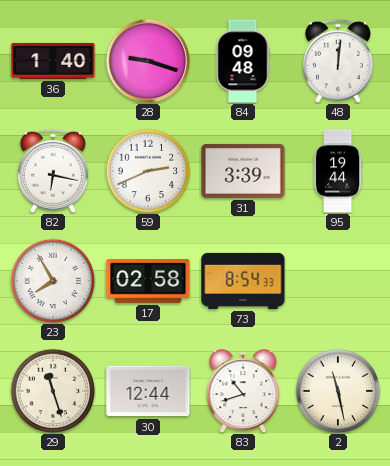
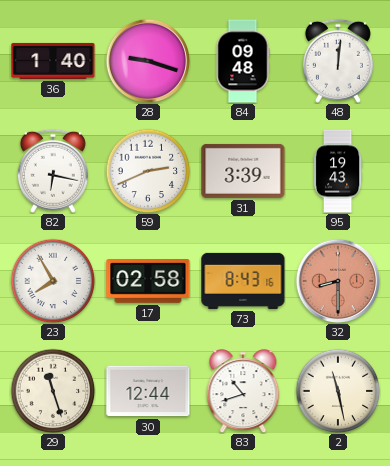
95: 19:44 -> 19:43 (338, 171)
73: 8:54 -> 8:43 (243, 281)
32: none -> 8:30 (338, 281)
